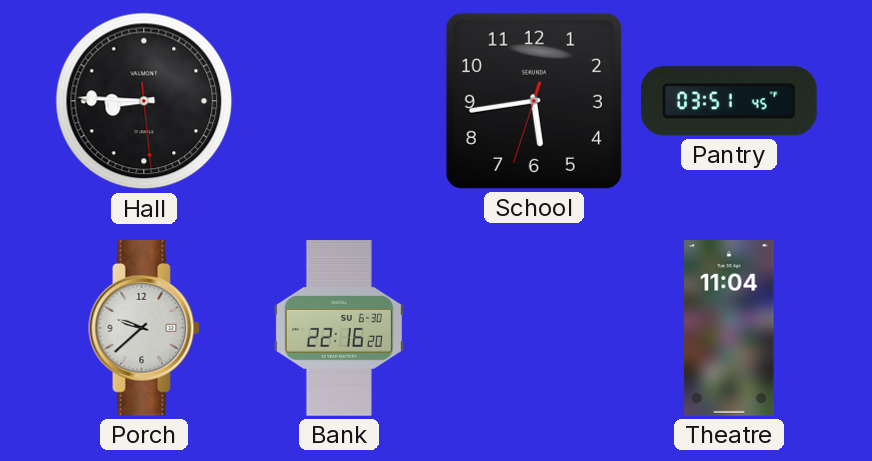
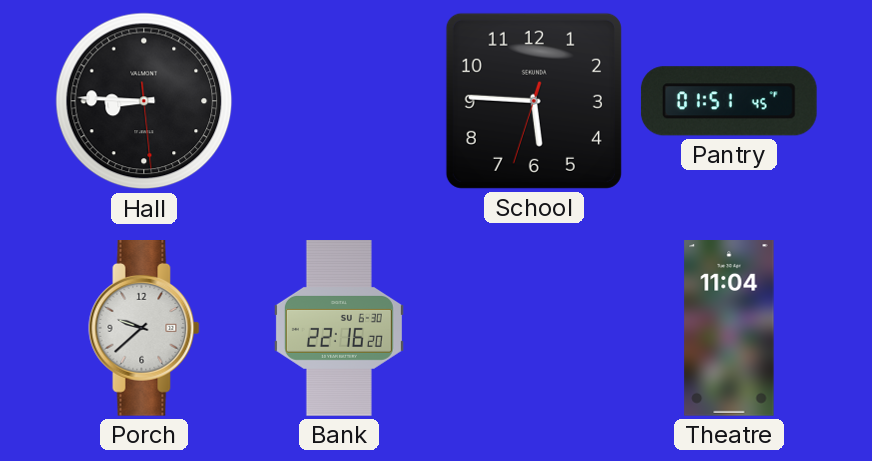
School: 5:43 -> 5:45 (534, 101)
Pantry: 03:51 -> 01:51 (729, 101)
